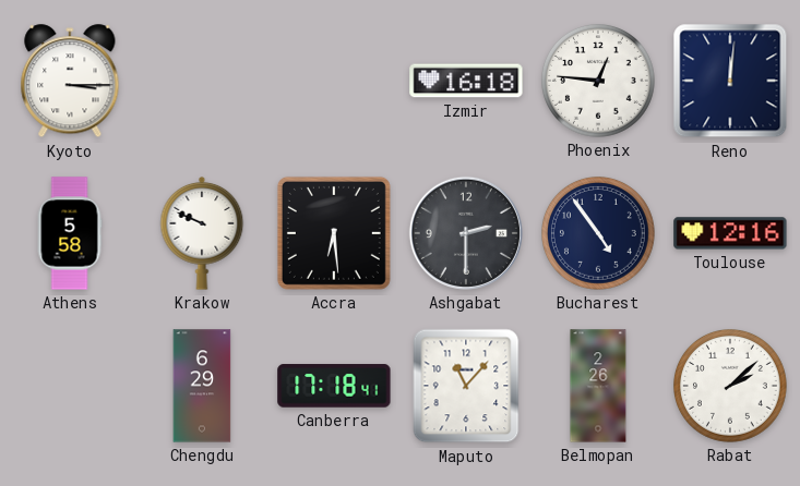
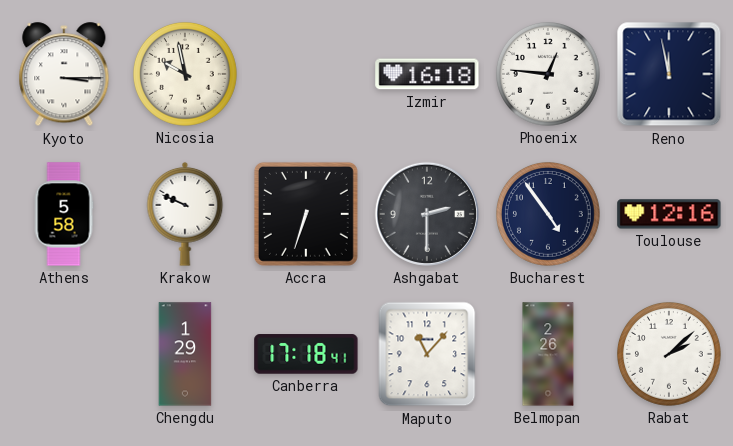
Nicosia: none -> 9:58 (186, 75)
Reno: 12:01 -> 11:58 (669, 74)
Accra: 6:29 -> 6:33 (306, 214)
Chengdu: 6:29 -> 1:29 (185, 354)
